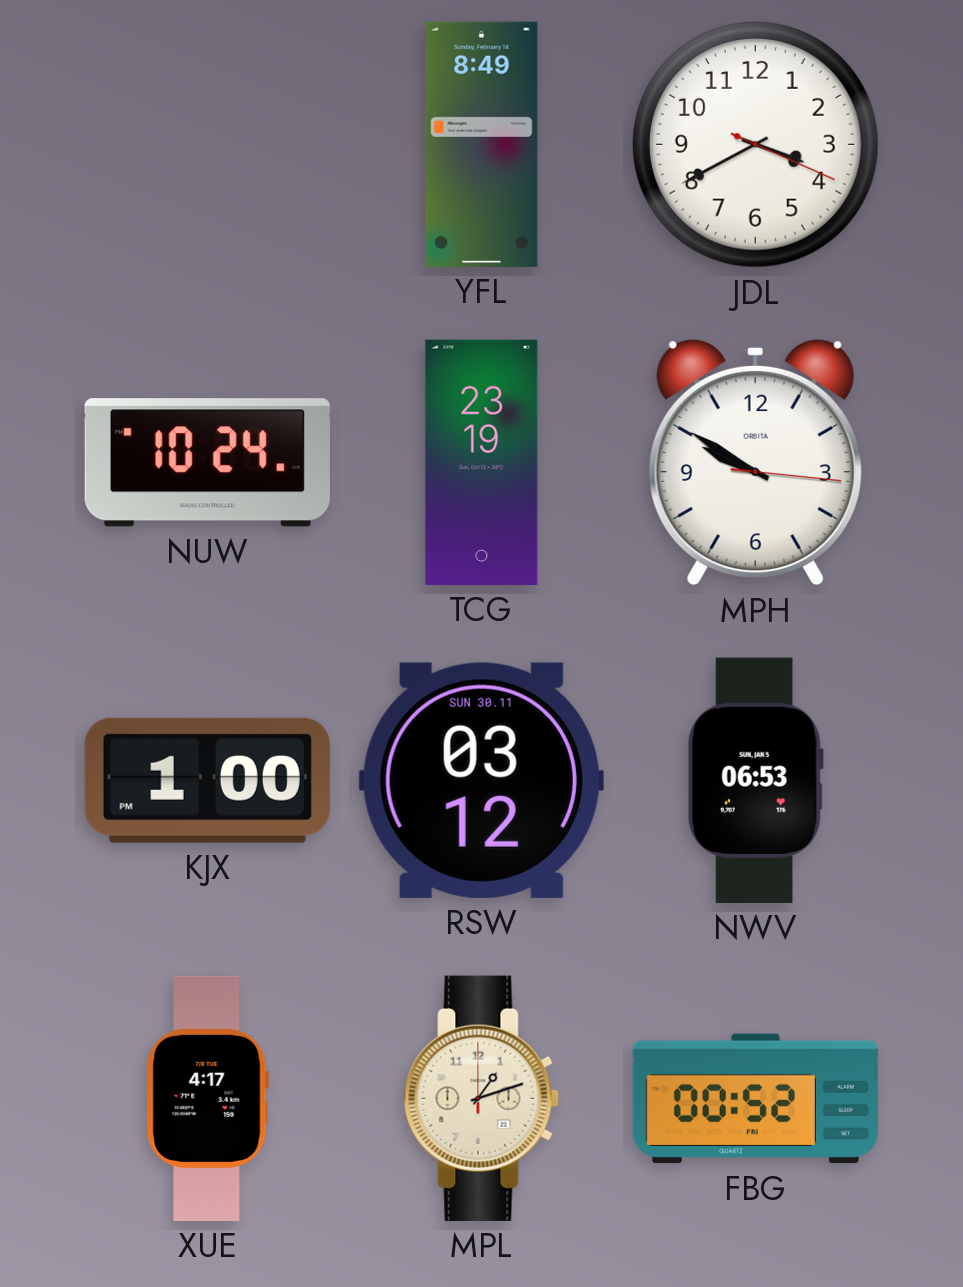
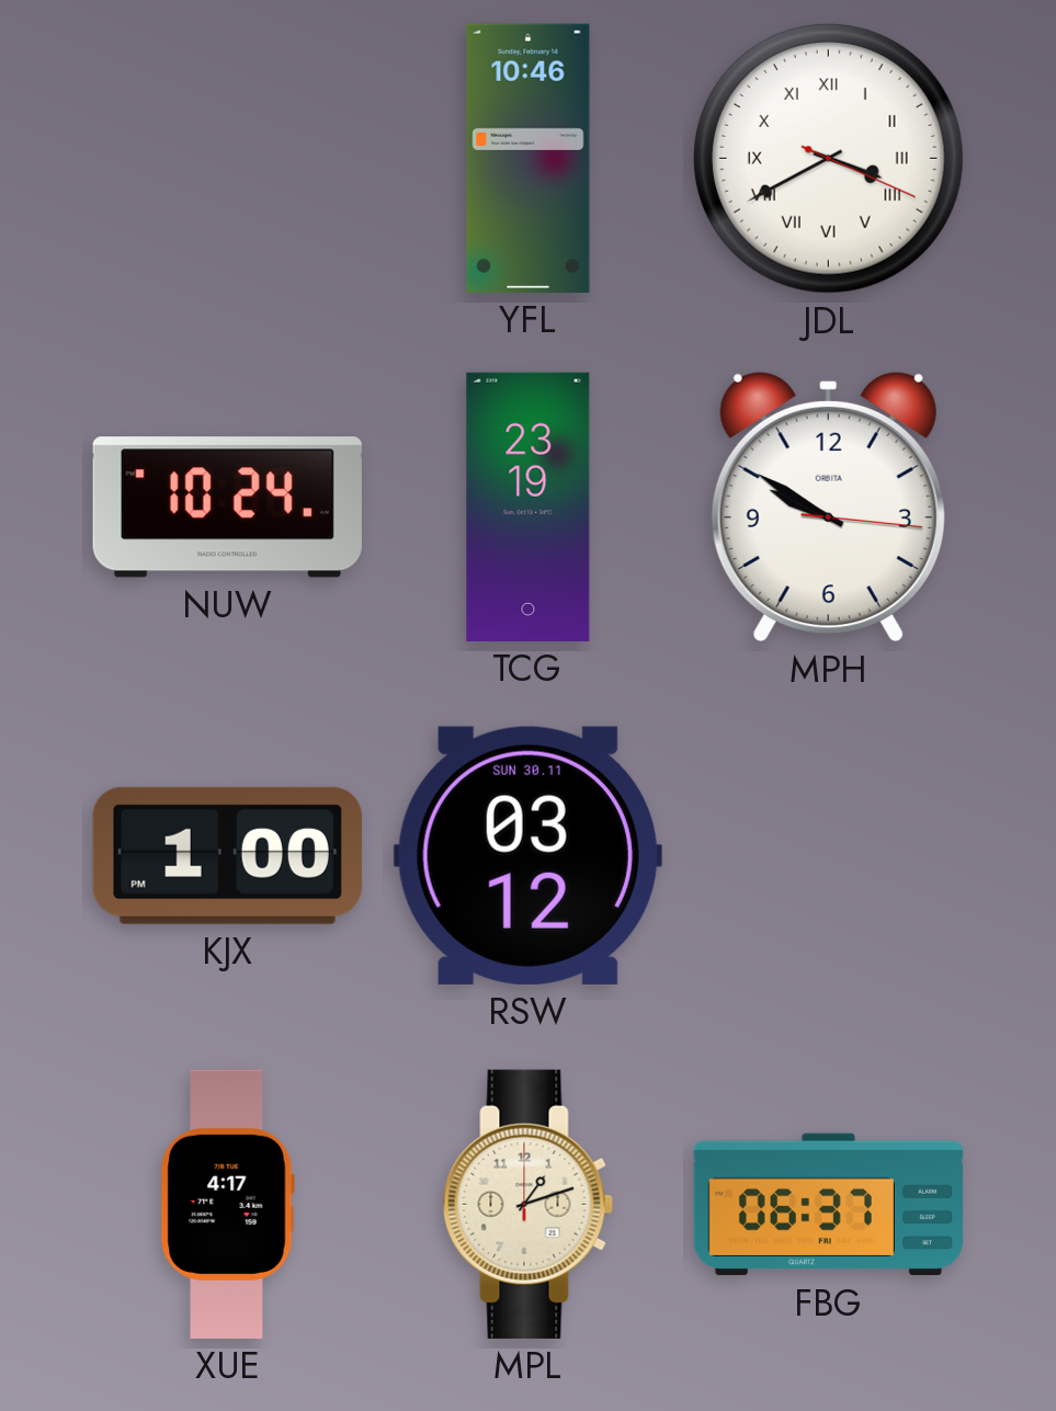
YFL: 8:49 -> 10:46 (529, 158)
JDL numerals: Arabic -> Roman (828, 158)
NWV: 06:53 -> none (755, 780)
FBG: 00:52 -> 06:37 (828, 1205)
